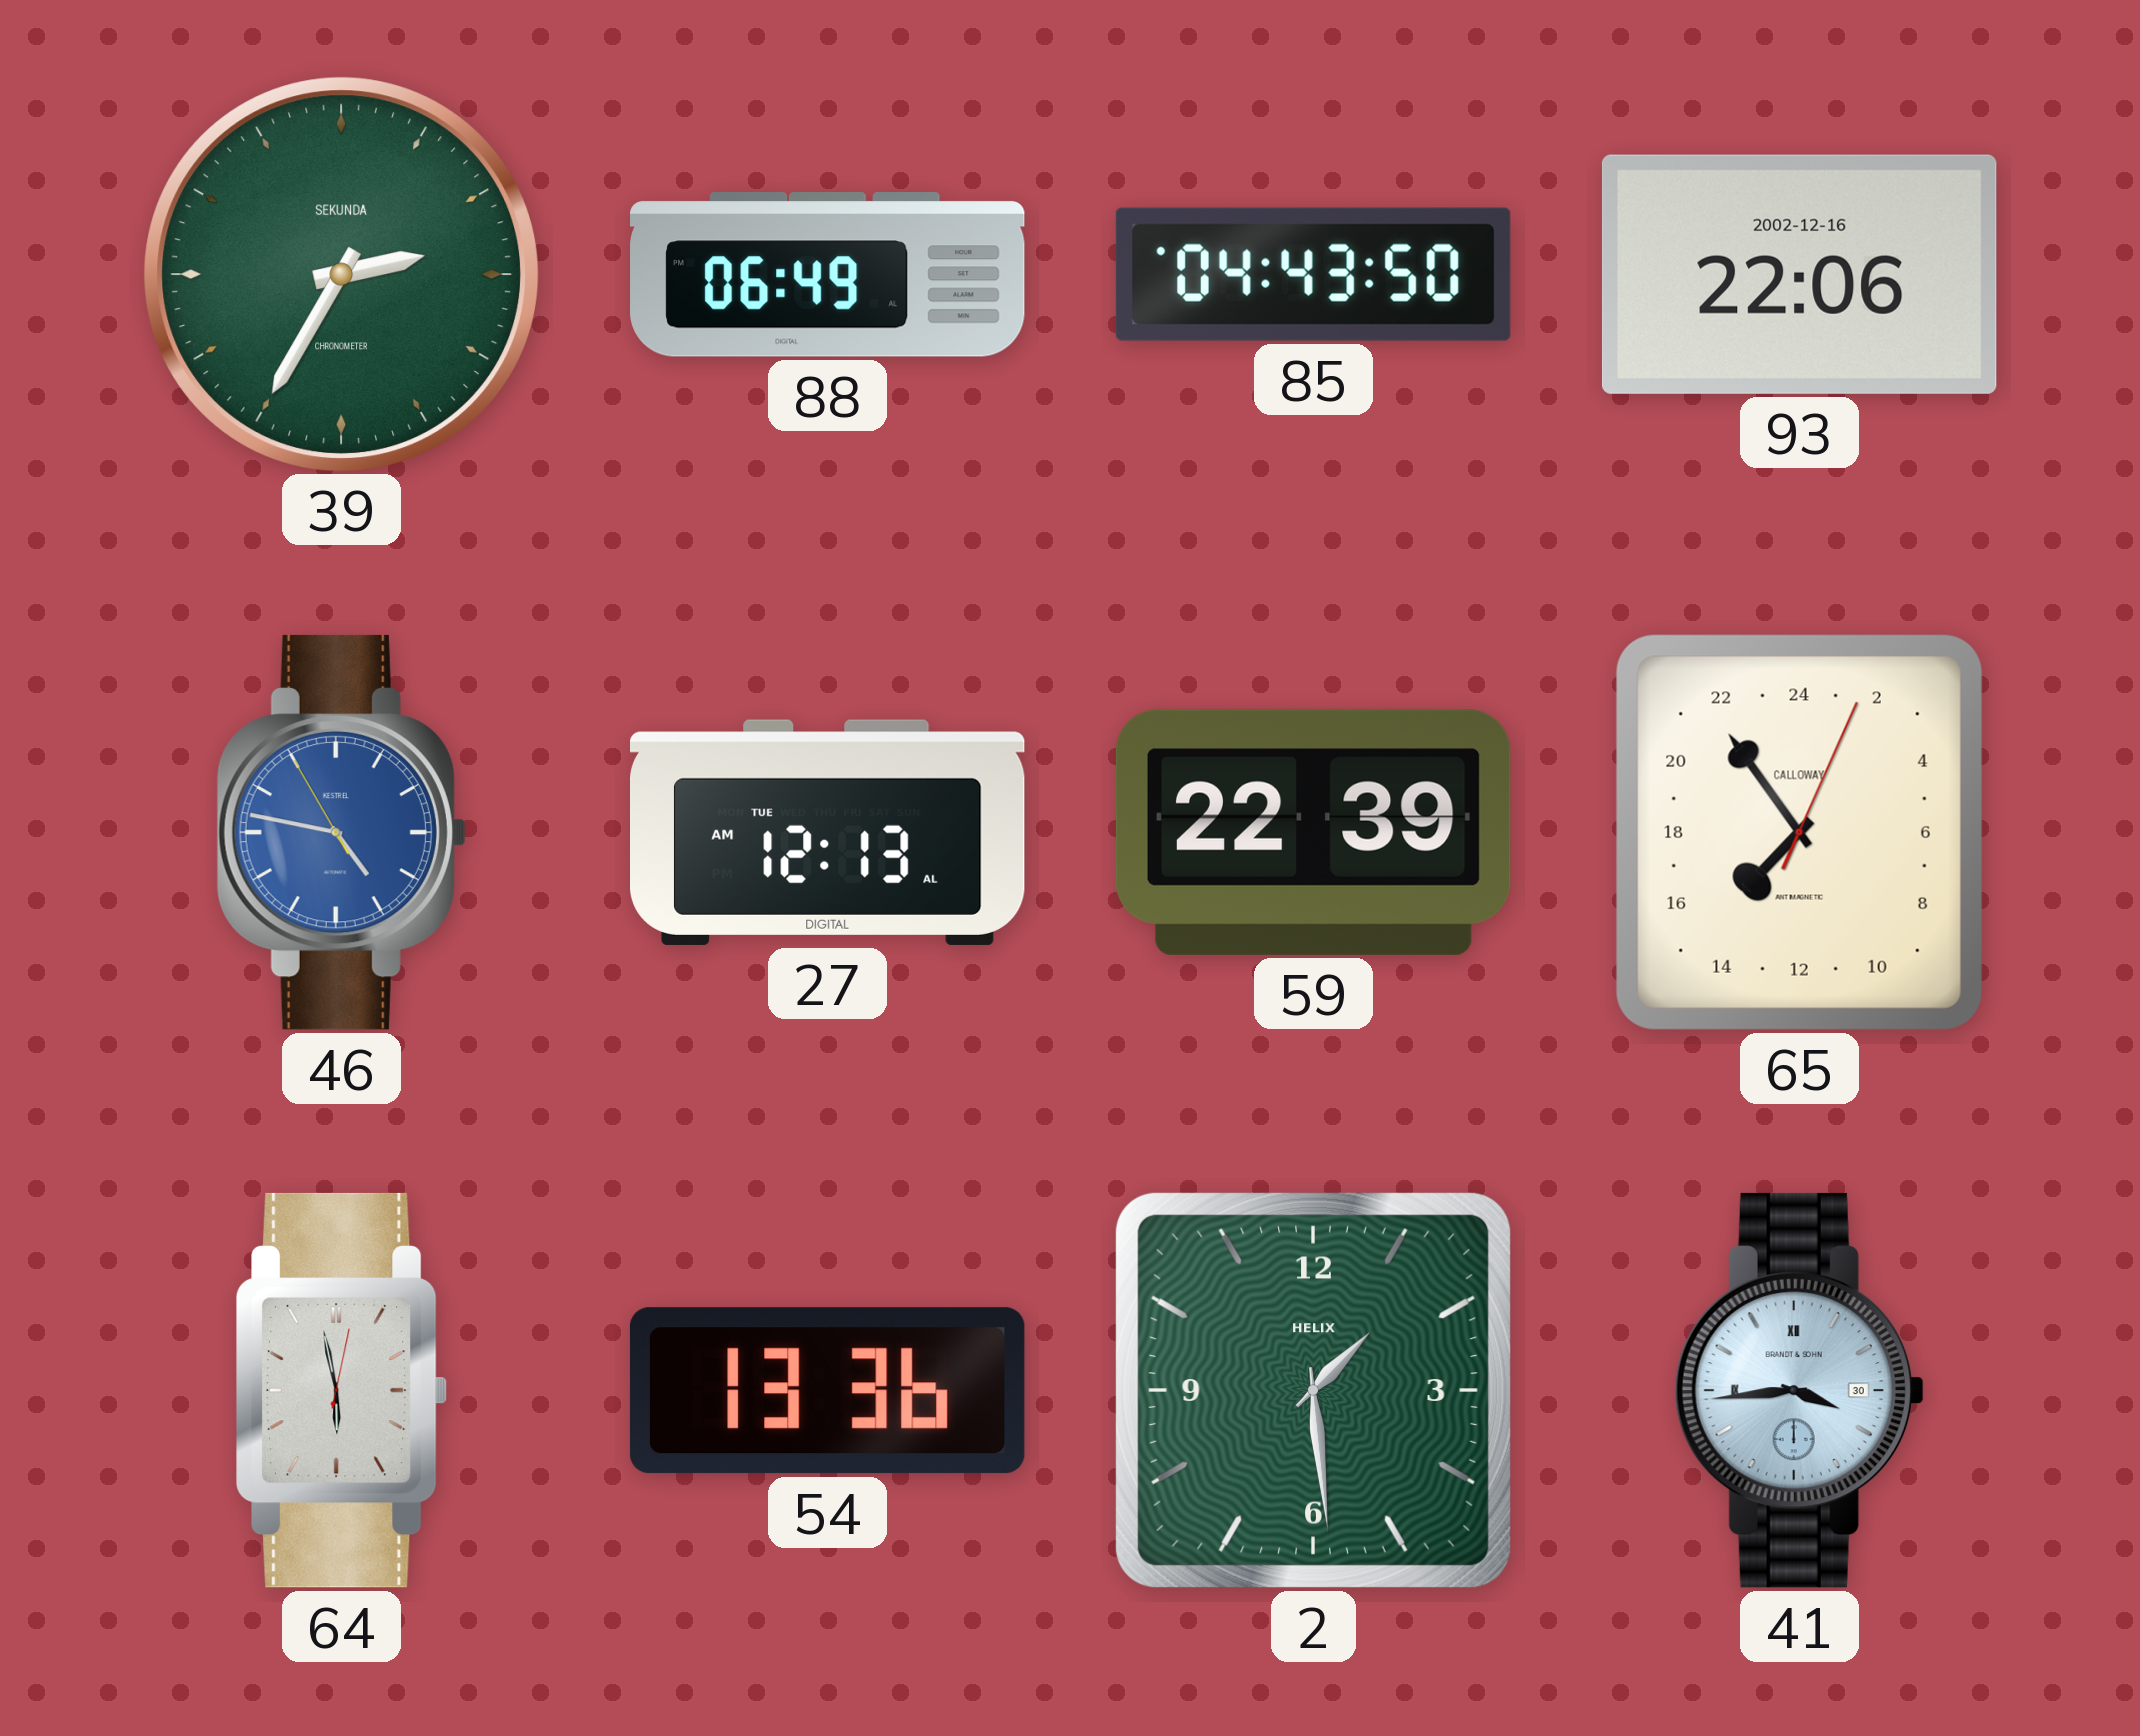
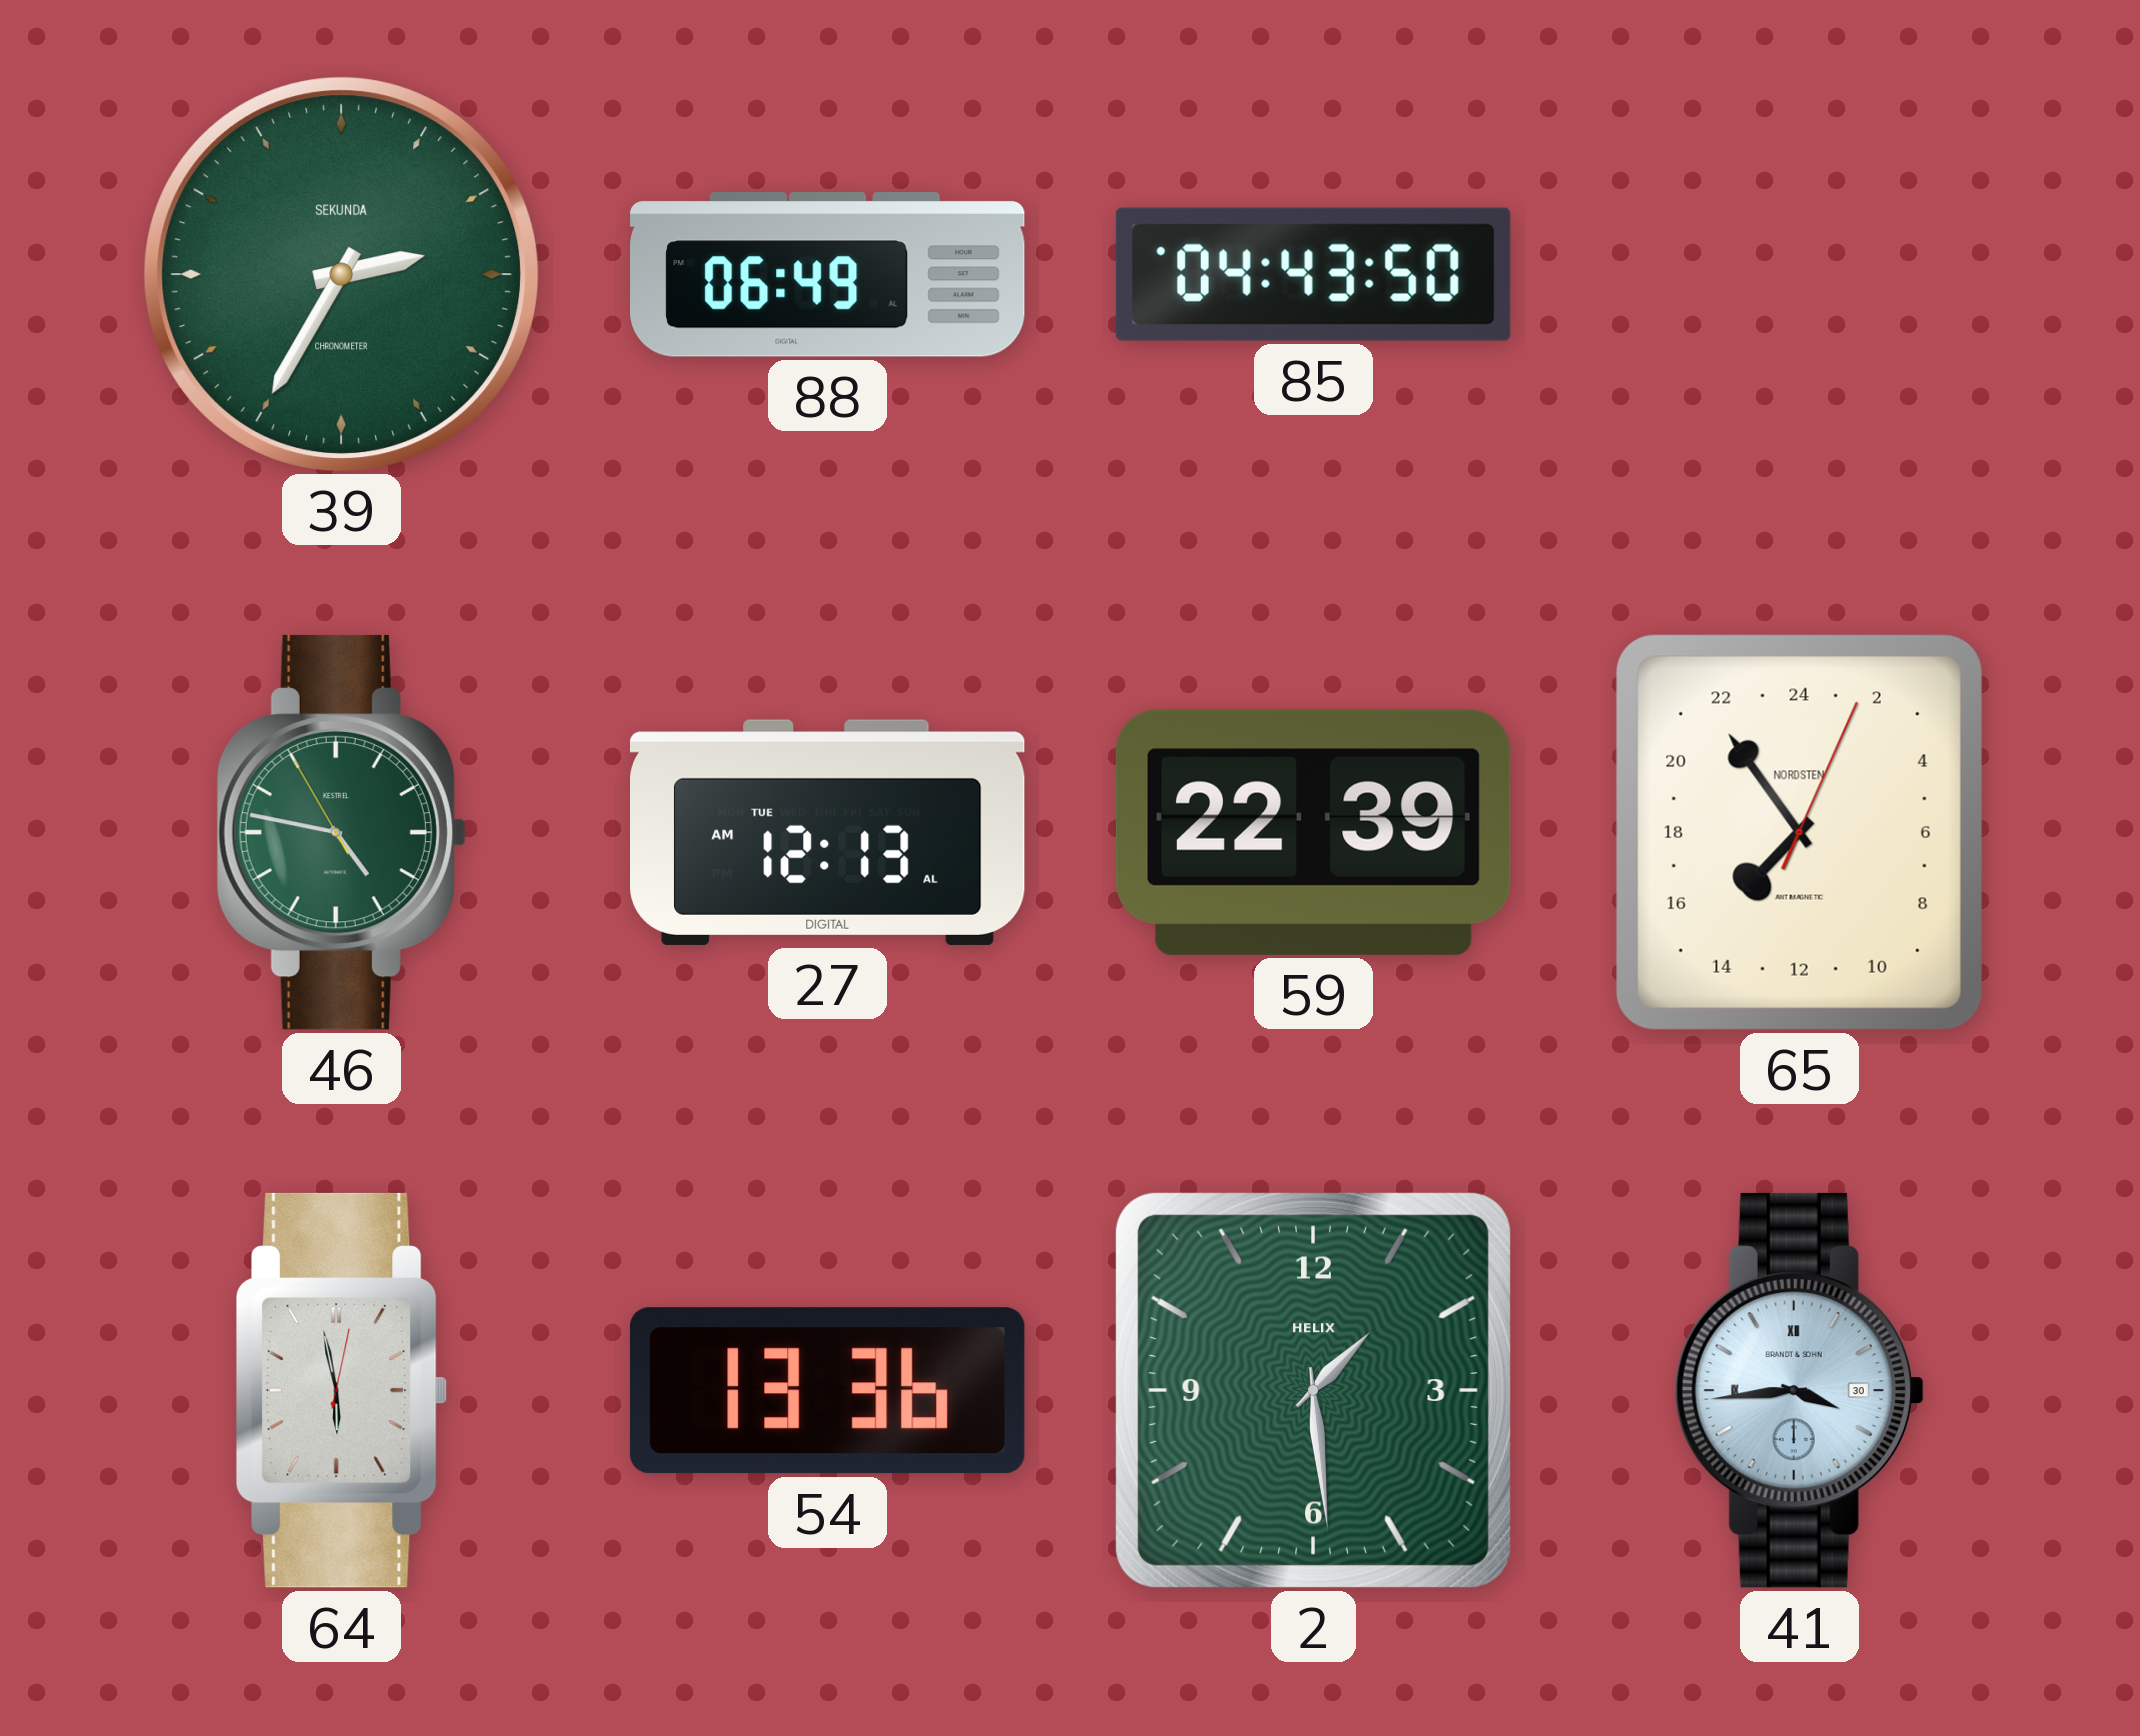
93: 22:06 -> none (1799, 274)
46 dial: blue -> green (341, 832)
65 brand: CALLOWAY -> NORDSTEN (1799, 832)
